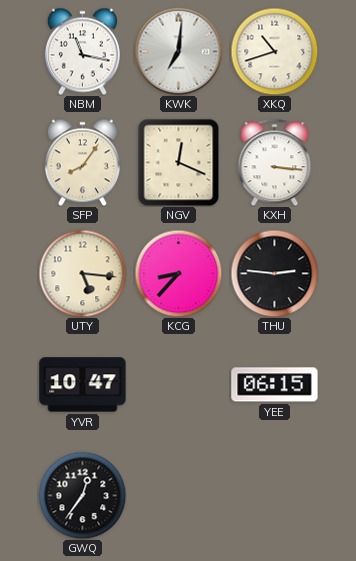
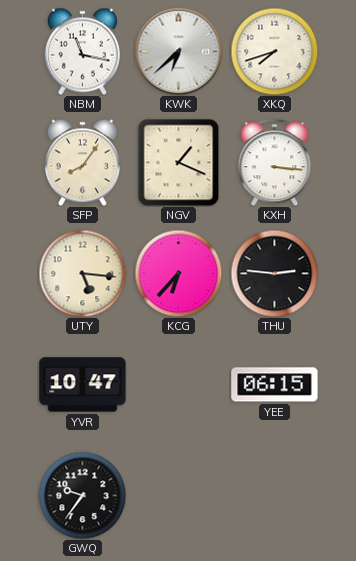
KWK: 7:01 -> 6:38 (178, 51)
XKQ: 10:42 -> 7:42 (274, 51)
NGV: 12:19 -> 1:19 (179, 162)
KCG: 8:37 -> 6:37 (178, 273)
GWQ: 12:36 -> 9:36 (82, 495)
